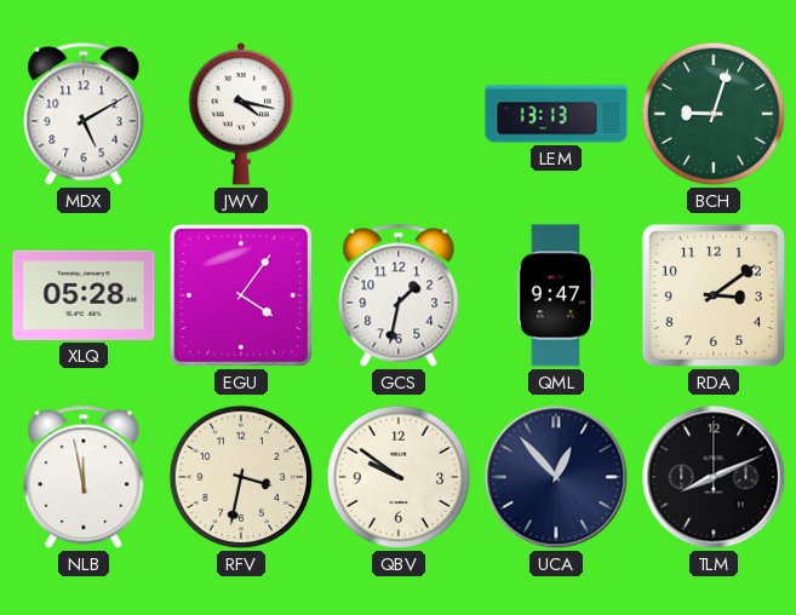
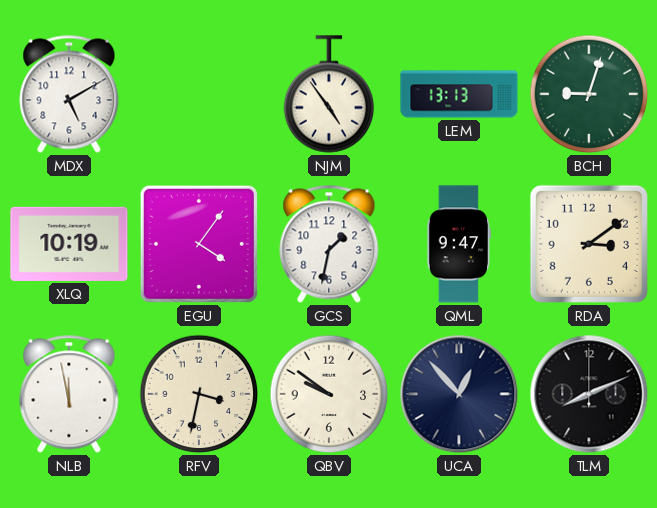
JWV: 4:17 -> none (241, 114)
NJM: none -> 4:54 (329, 94)
XLQ: 05:28 -> 10:19 (69, 244)
